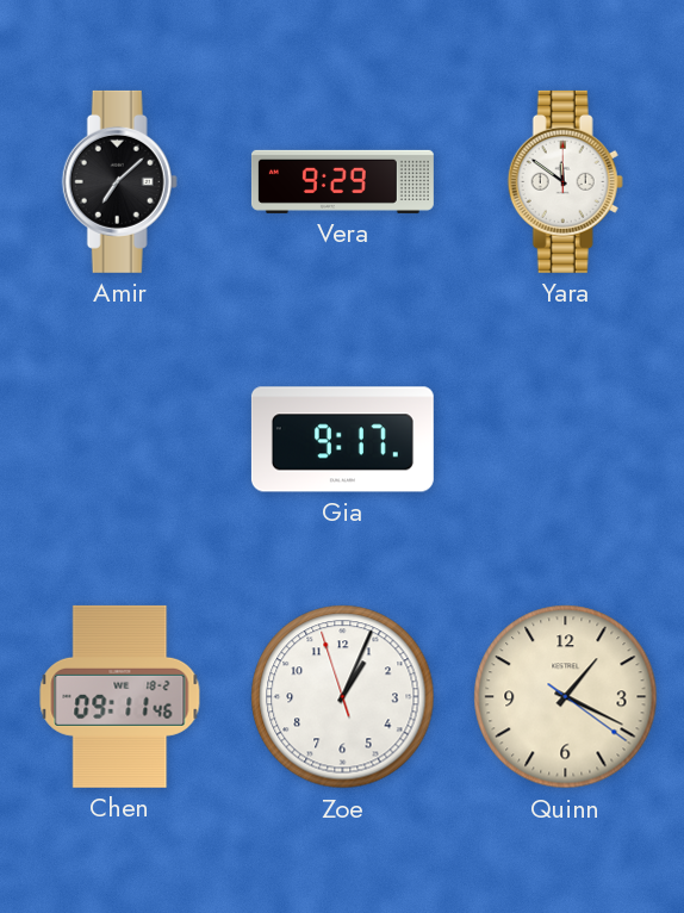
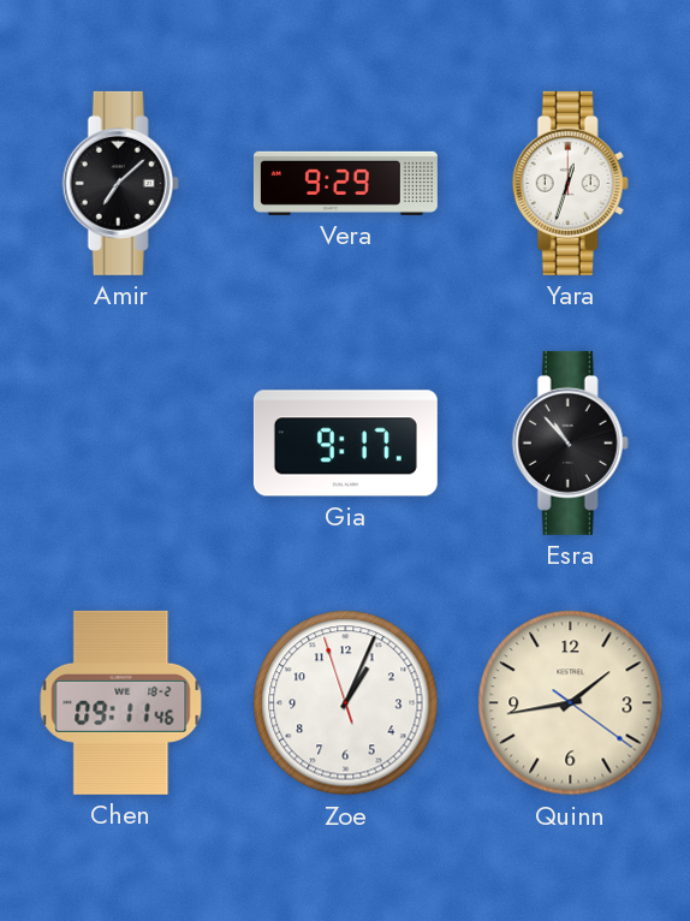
Yara: 11:51 -> 12:33 (570, 183)
Esra: none -> 10:53 (570, 442)
Quinn: 1:19 -> 1:43 (571, 703)
